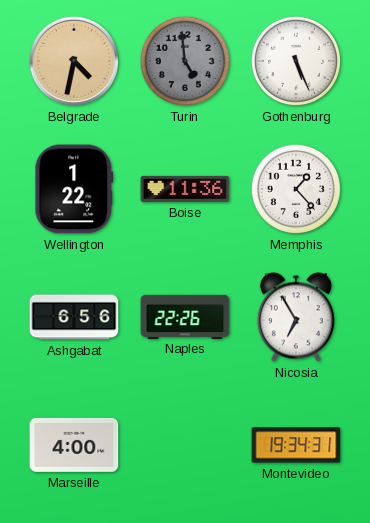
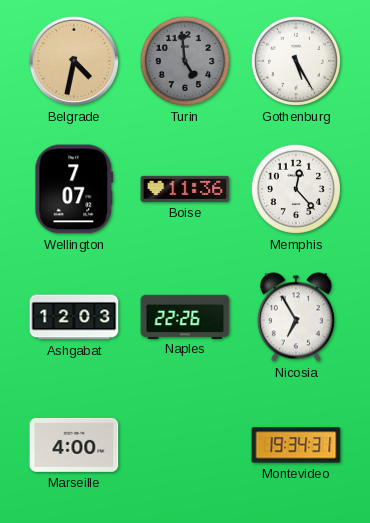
Gothenburg: 5:26 -> 5:25 (296, 61)
Wellington: 1:22 -> 7:07 (74, 189)
Memphis: 1:23 -> 12:23 (296, 189)
Ashgabat: 6:56 -> 12:03 (74, 317)
